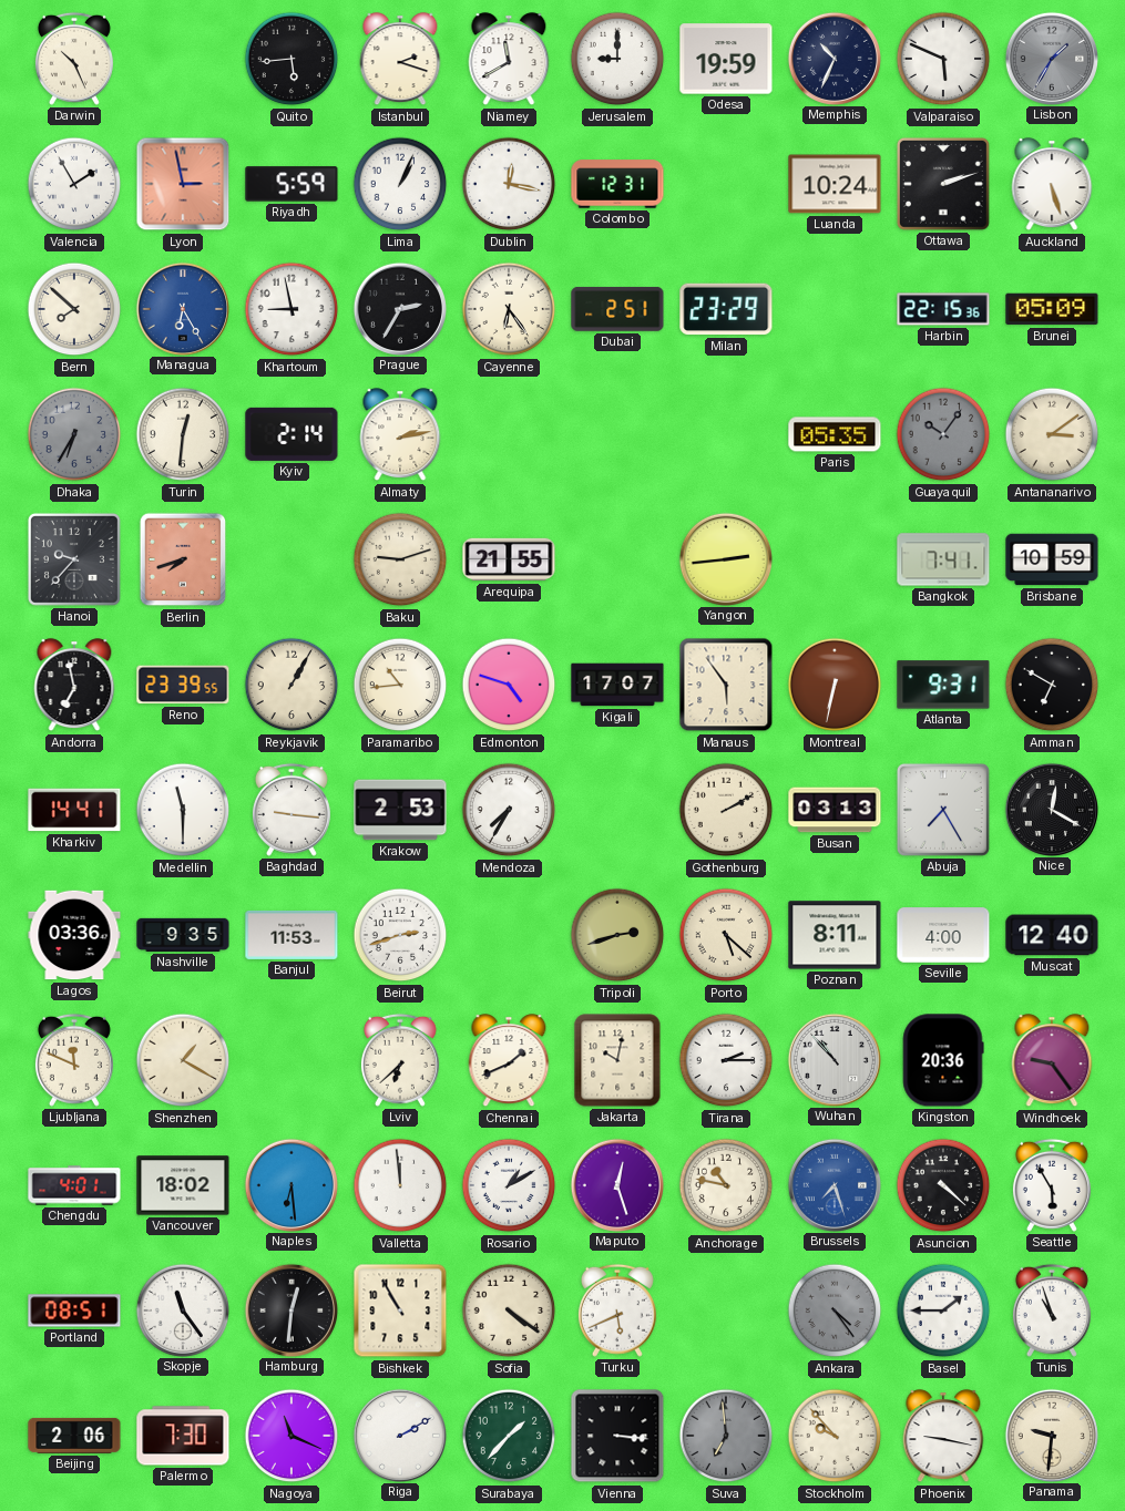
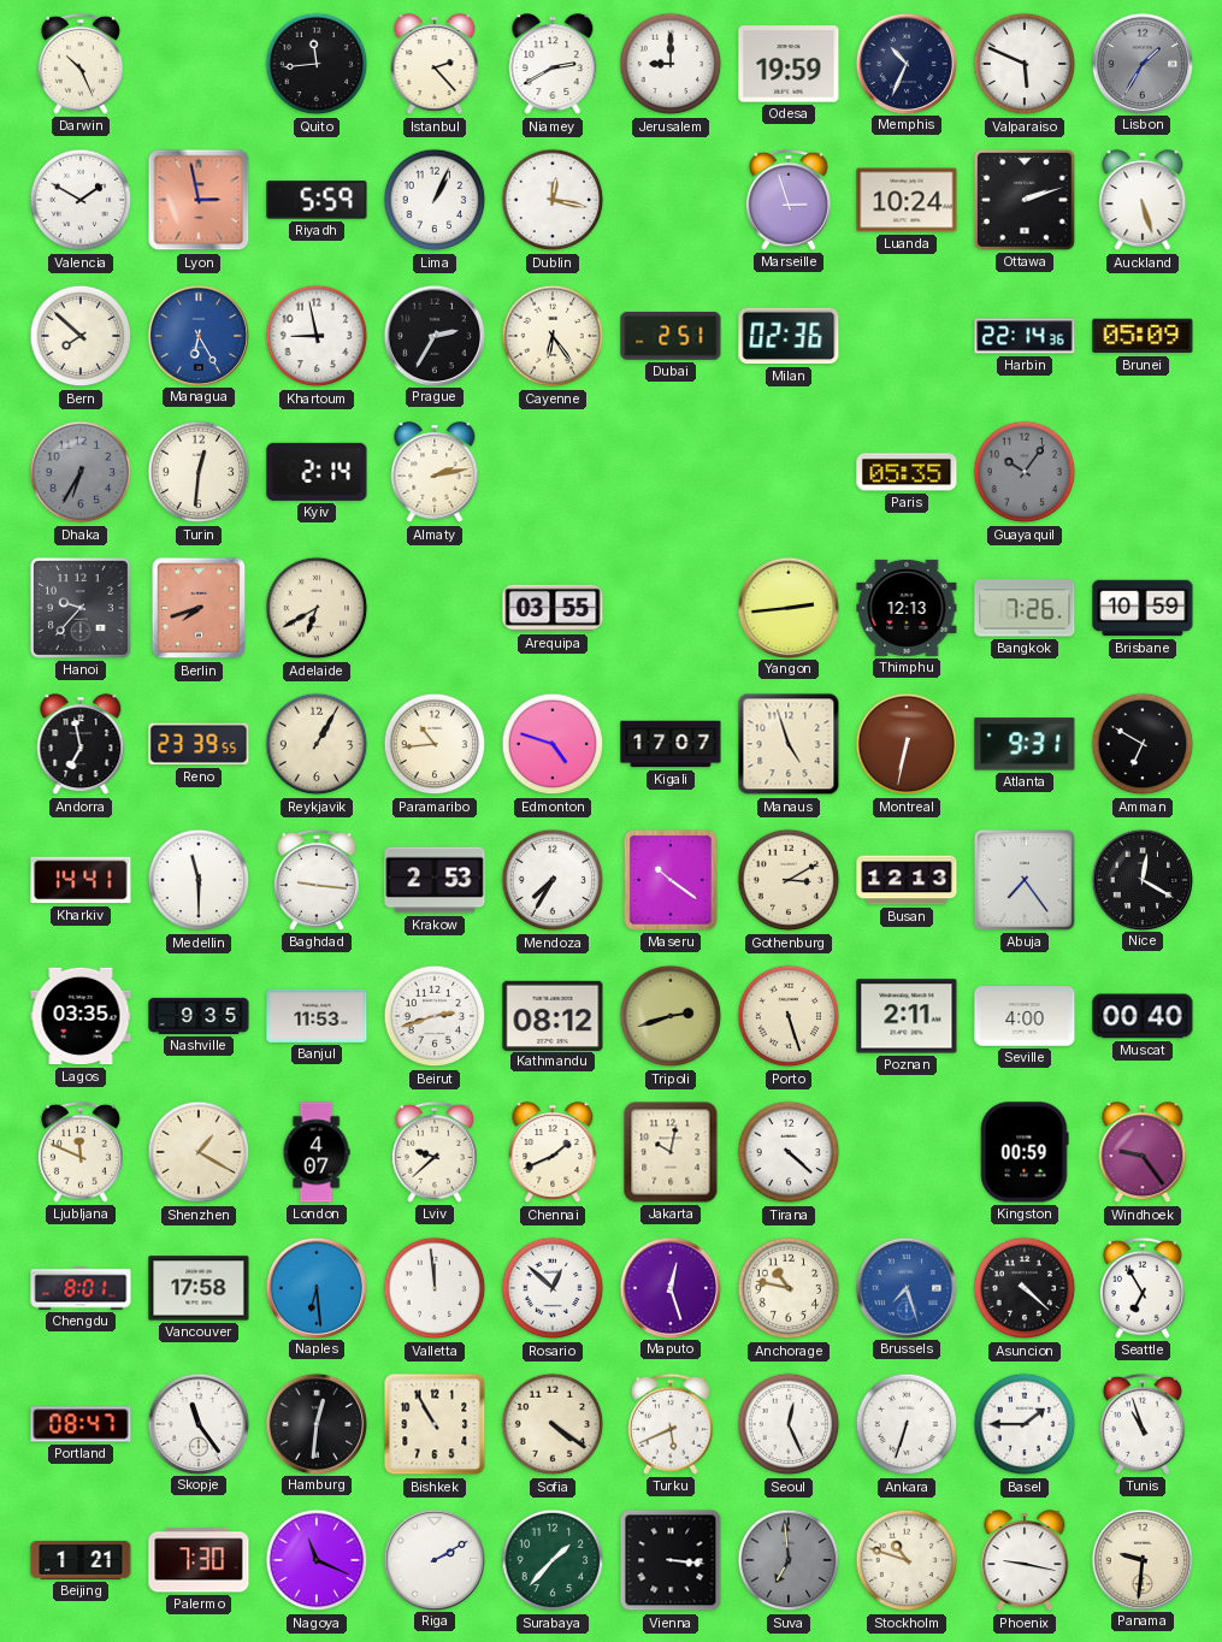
Quito: 5:44 -> 11:44 (317, 64)
Istanbul: 2:18 -> 2:23 (435, 65)
Niamey: 11:40 -> 2:40 (553, 65)
Valencia: 1:55 -> 1:50 (81, 200)
Colombo: 12:31 -> none (617, 184)
Marseille: none -> 2:57 (789, 200)
Milan: 23:29 -> 02:36 (789, 336)
Harbin: 22:15 -> 22:14 (1025, 336)
Antananarivo: 3:09 -> none (1052, 434)
Adelaide: none -> 6:40 (317, 608)
Baku: 9:12 -> none (400, 559)
Arequipa: 21:55 -> 03:55 (553, 608)
Thimphu: none -> 12:13 (907, 608)
Bangkok: 7:41 -> 7:26 (1025, 608)
Manaus: 5:54 -> 4:57 (789, 744)
Maseru: none -> 10:21 (671, 880)
Gothenburg: 2:10 -> 3:10 (789, 880)
Busan: 03:13 -> 12:13 (907, 880)
Abuja: 7:25 -> 7:24 (1025, 880)
Lagos: 03:36 -> 03:35 (81, 1016)
Kathmandu: none -> 08:12 (553, 1015)
Porto: 5:22 -> 5:27 (789, 1016)
Poznan: 8:11 -> 2:11 (907, 1016)
Muscat: 12:40 -> 00:40 (1143, 1016)
London: none -> 4:07 (317, 1152)
Lviv: 6:38 -> 9:38 (435, 1152)
Tirana: 2:15 -> 4:22 (789, 1152)
Wuhan: 10:53 -> none (833, 1059)
Kingston: 20:36 -> 00:59 (1025, 1152)
Chengdu: 4:01 -> 8:01 (81, 1288)
Vancouver: 18:02 -> 17:58 (199, 1288)
Rosario: 1:10 -> 12:52 (553, 1288)
Seattle: 5:55 -> 6:55 (1143, 1288)
Portland: 08:51 -> 08:47 (81, 1424)
Seoul: none -> 12:26 (789, 1424)
Ankara: 4:24 -> 6:33 (907, 1424)
Ankara dial: grey -> white (907, 1424)
Beijing: 2:06 -> 1:21 (81, 1560)
Stockholm: 9:53 -> 10:48 (907, 1560)
